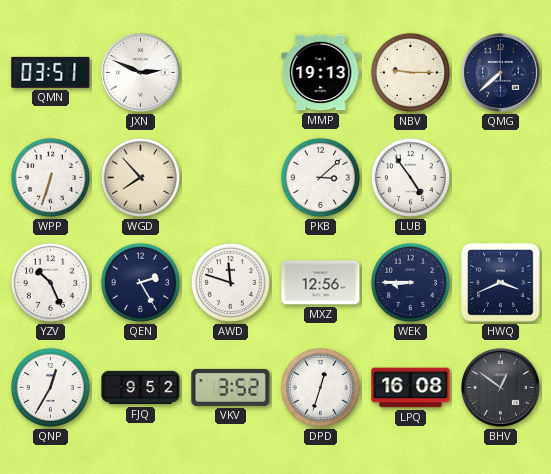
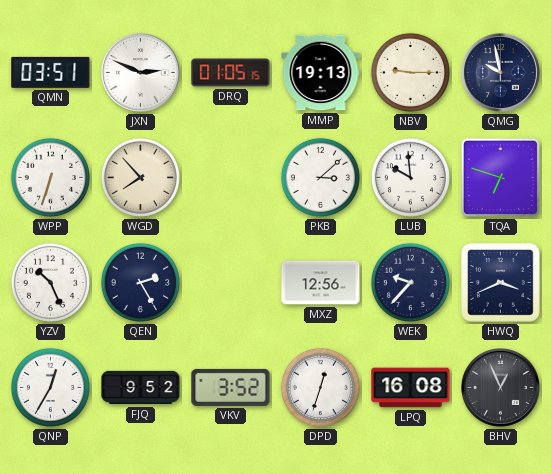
DRQ: none -> 01:05 (231, 73)
QMG: 7:38 -> 9:58 (501, 73)
LUB: 4:54 -> 9:59 (410, 177)
TQA: none -> 6:48 (500, 177)
AWD: 11:48 -> none (230, 282)
WEK: 8:45 -> 9:37 (410, 282)
BHV: 12:51 -> 12:56 (501, 388)
